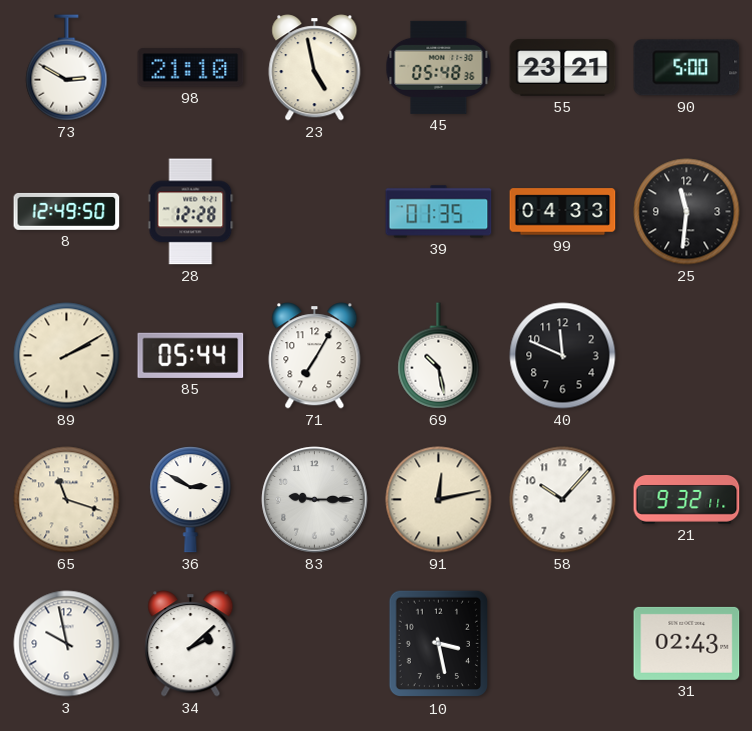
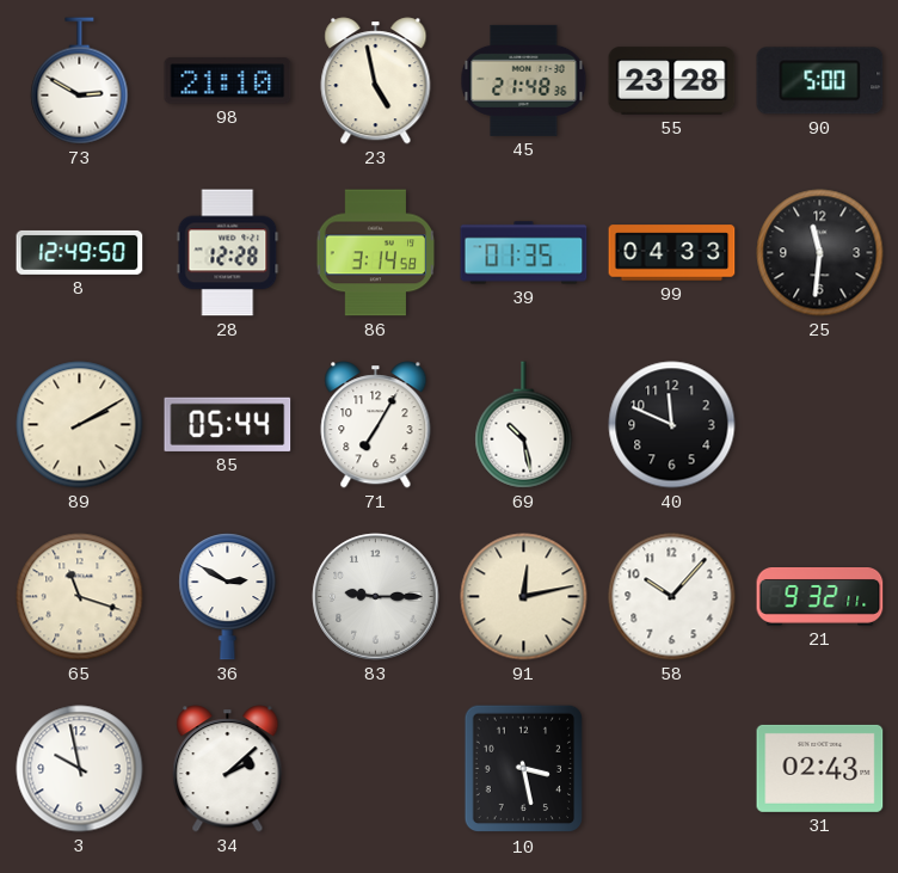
45: 05:48 -> 21:48 (524, 80)
55: 23:21 -> 23:28 (672, 81)
86: none -> 3:14 (376, 253)
